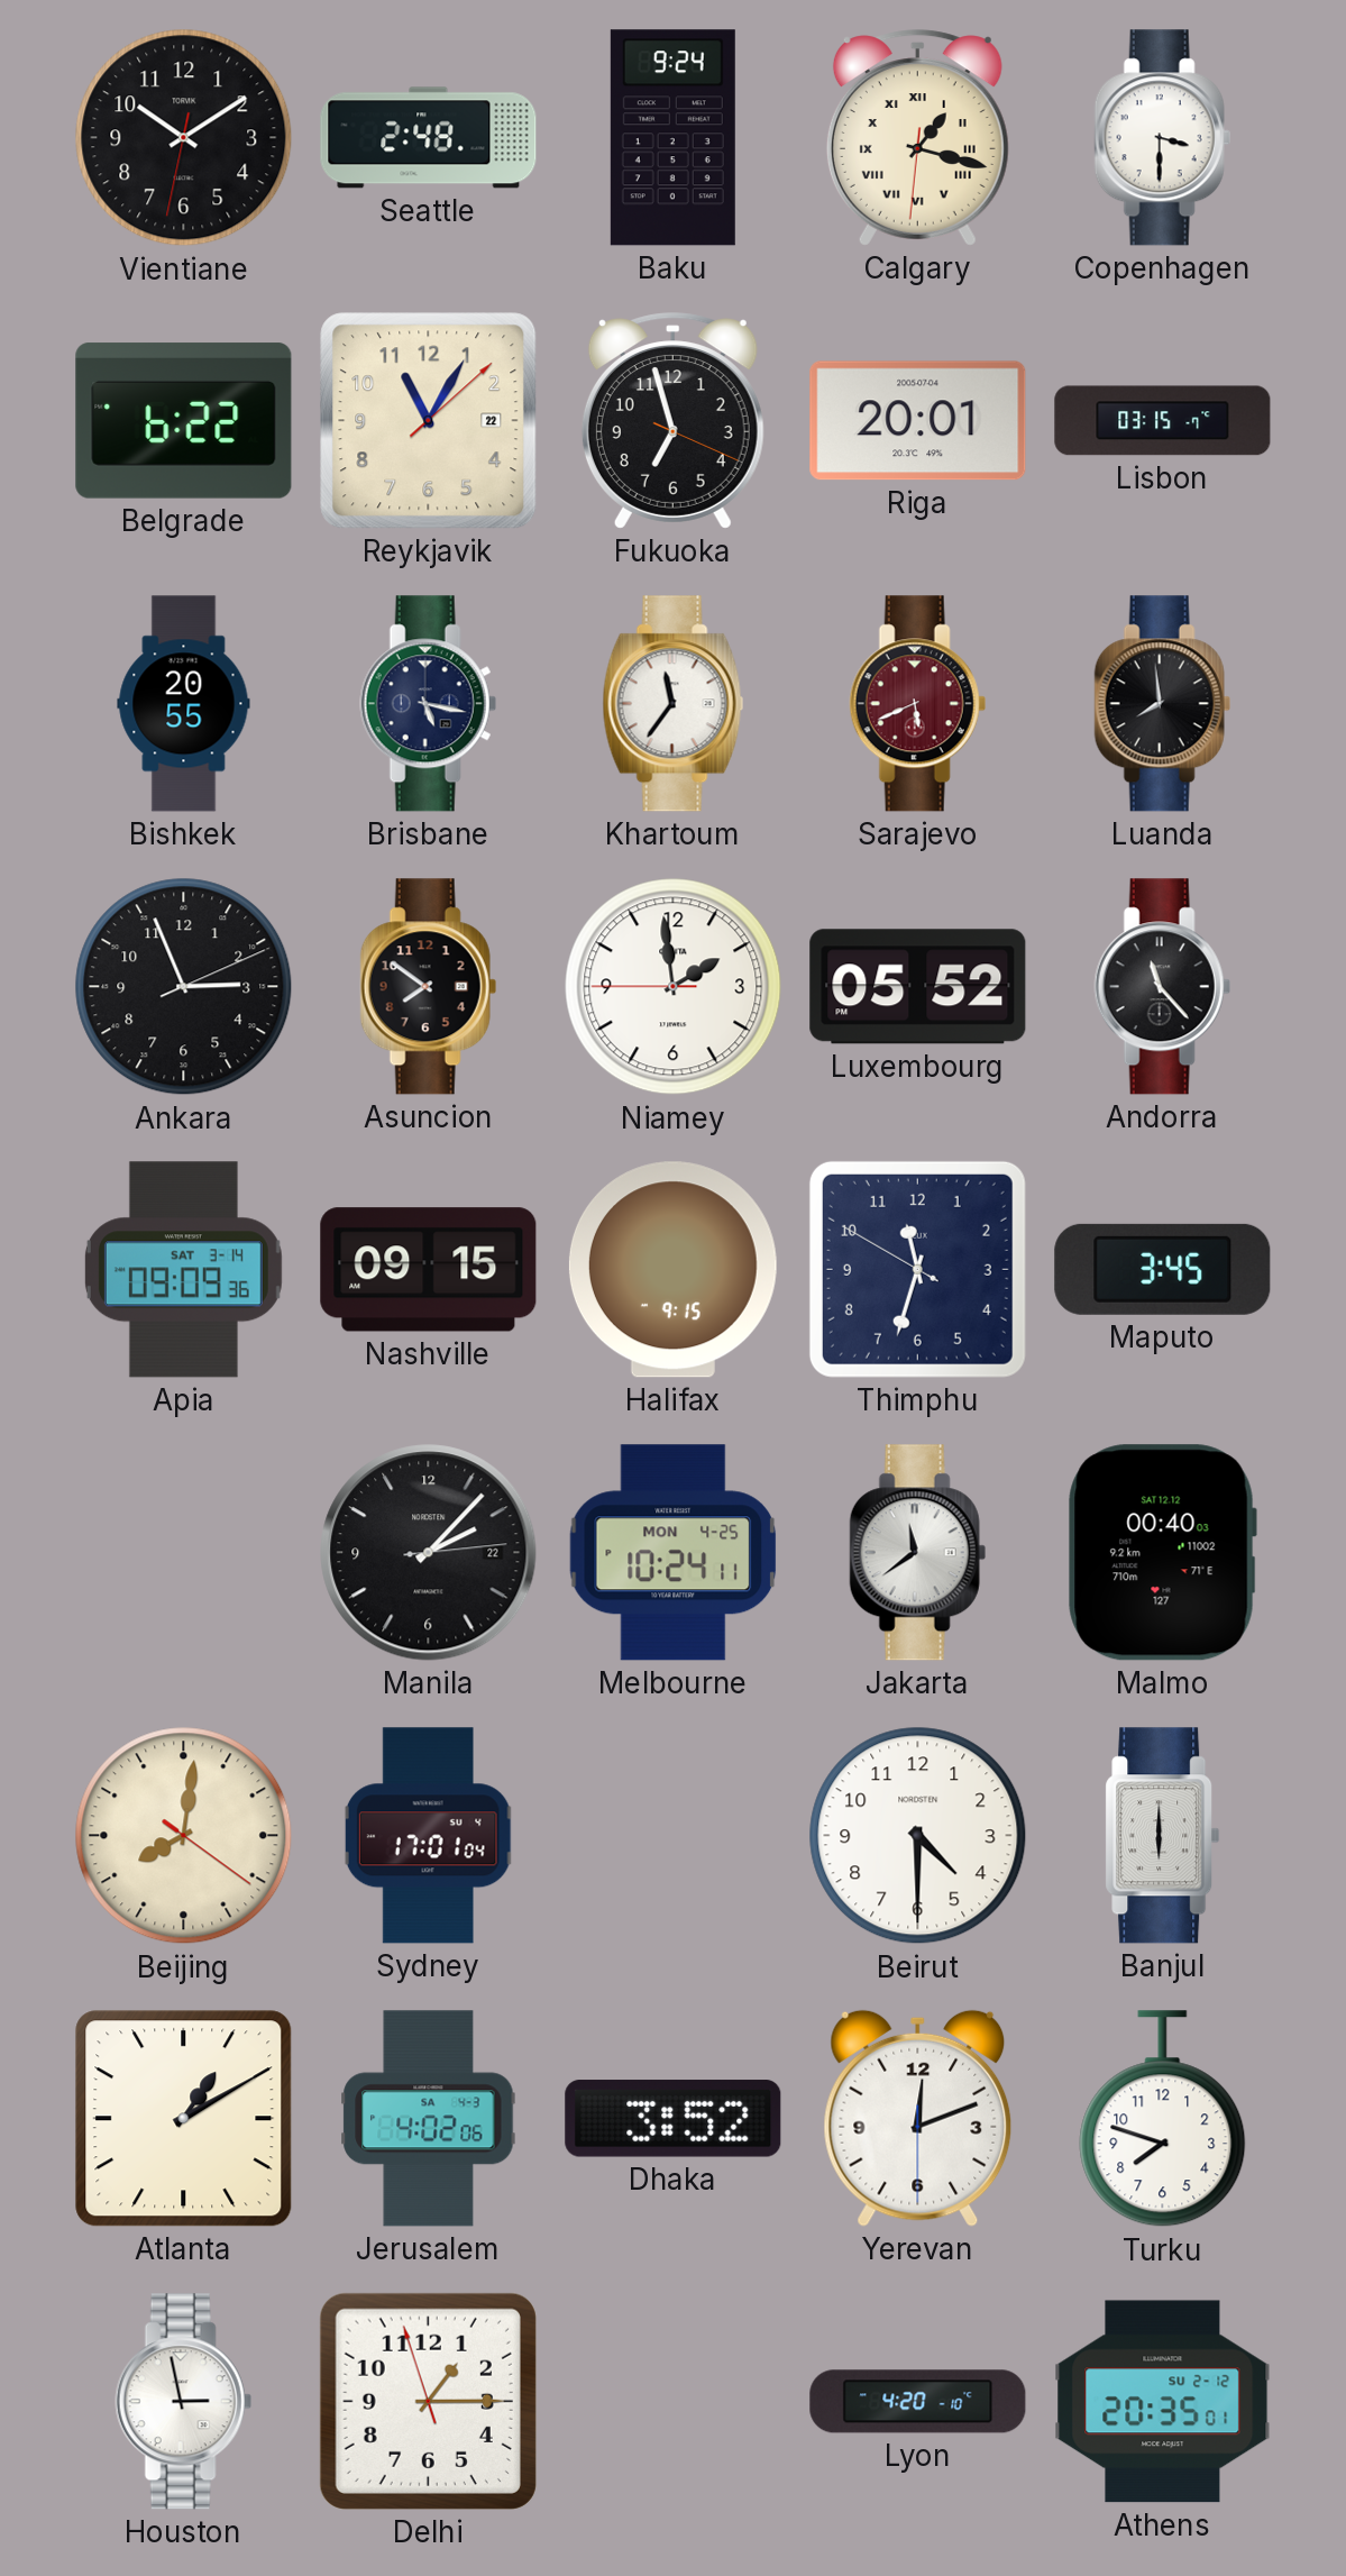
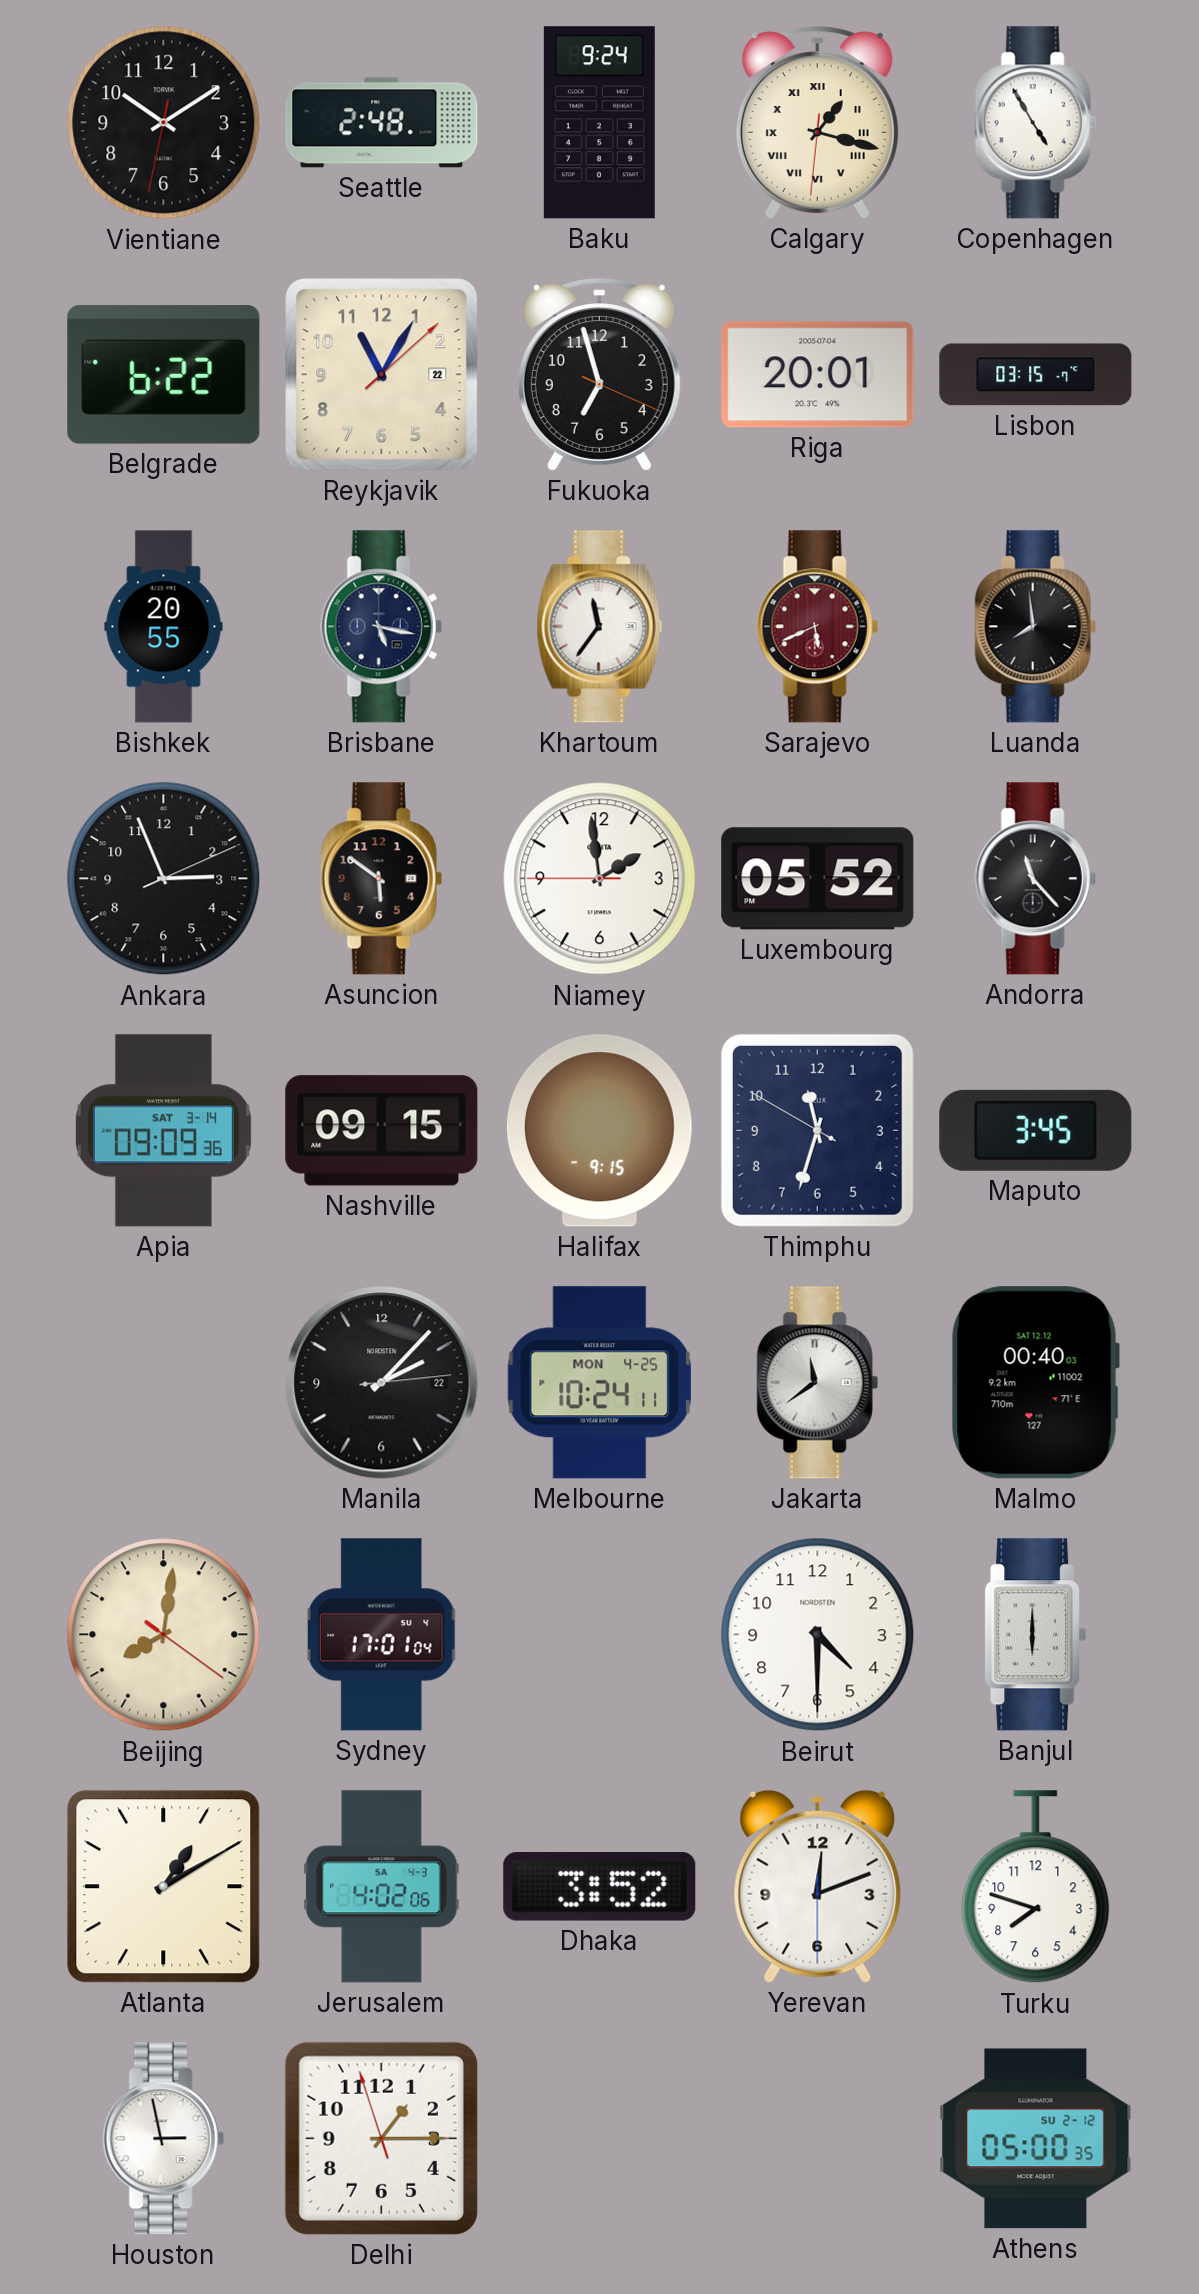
Copenhagen: 3:30 -> 4:55 (1035, 123)
Asuncion: 7:51 -> 5:51 (381, 879)
Lyon: 4:20 -> none (918, 2402)
Athens: 20:35 -> 05:00 (1036, 2139)
